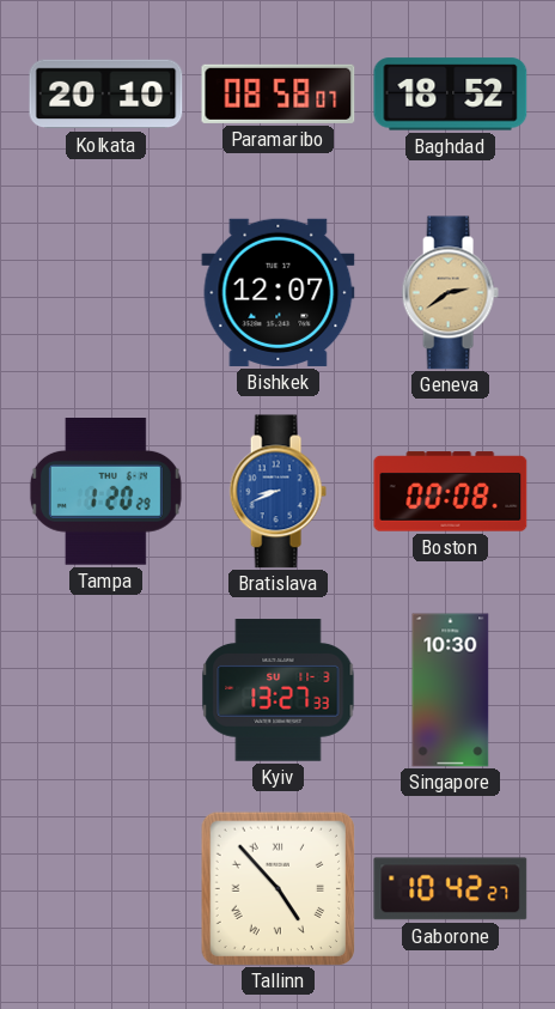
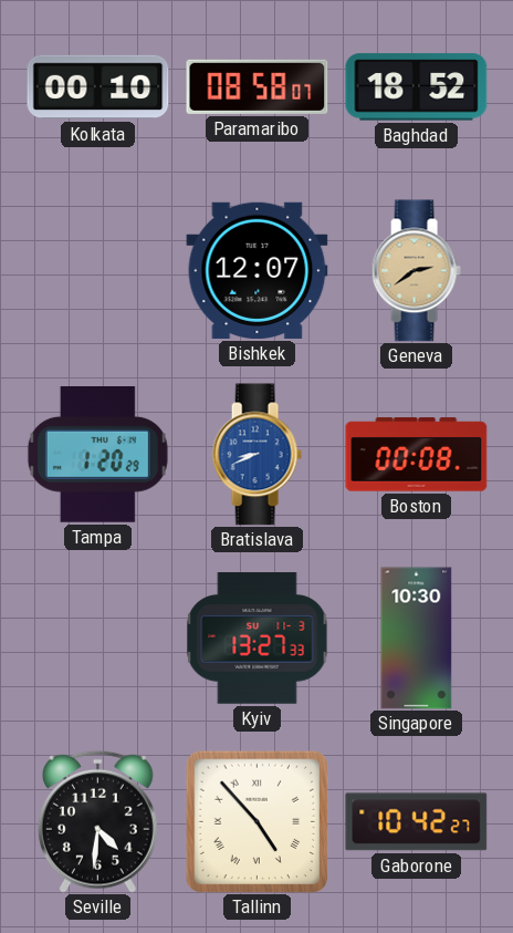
Kolkata: 20:10 -> 00:10 (98, 87)
Seville: none -> 4:31 (97, 821)
